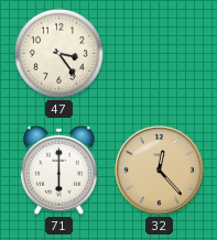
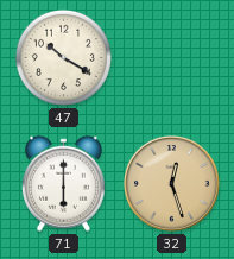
47: 3:24 -> 10:20 (63, 57)
32: 12:23 -> 12:27 (171, 183)
